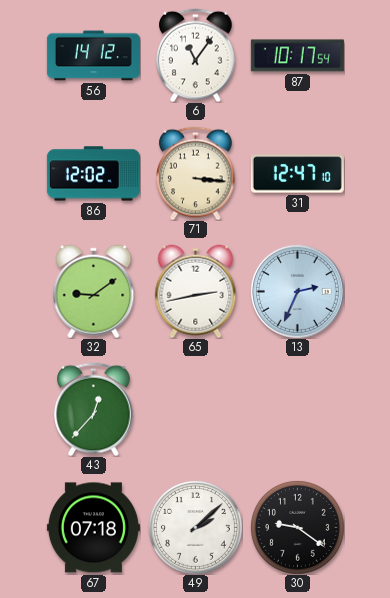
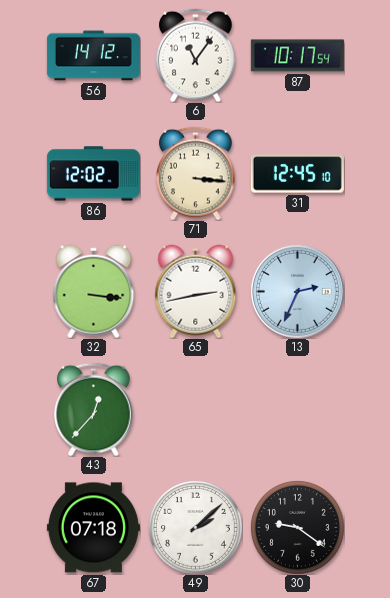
31: 12:47 -> 12:45 (297, 174)
32: 9:09 -> 3:16 (94, 291)
